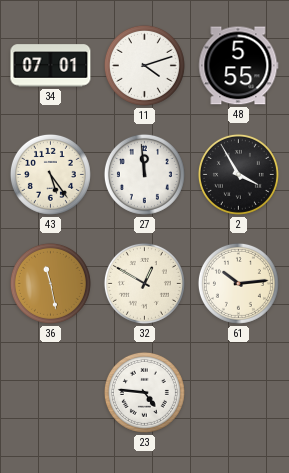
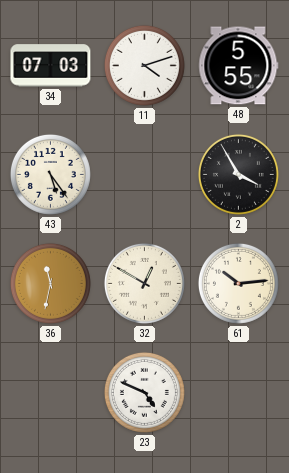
34: 07:01 -> 07:03 (51, 66)
27: 11:59 -> none (144, 174)
36: 11:28 -> 11:32 (50, 283)
23: 4:46 -> 4:49 (144, 392)
